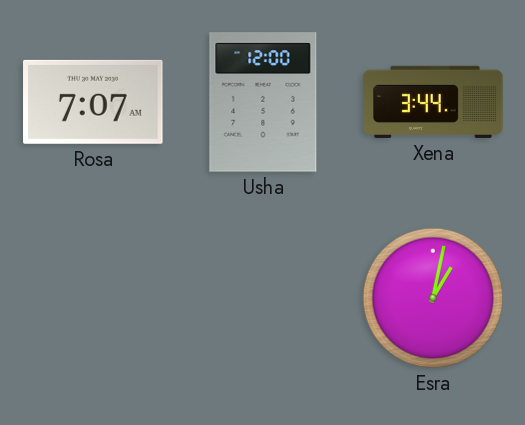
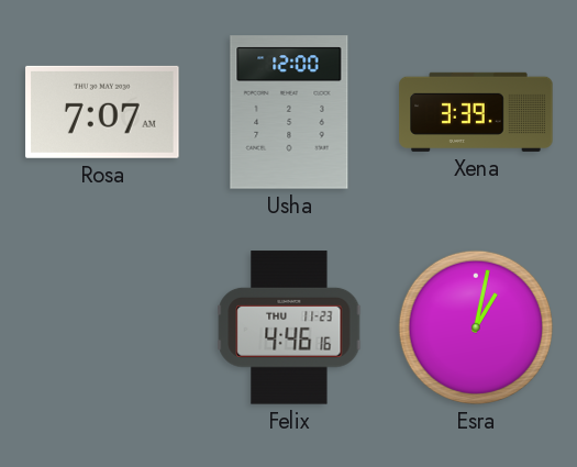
Xena: 3:44 -> 3:39 (476, 112)
Felix: none -> 4:46 (289, 327)
